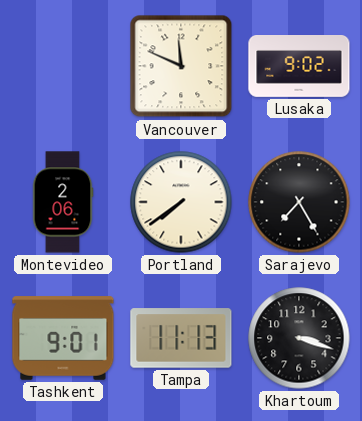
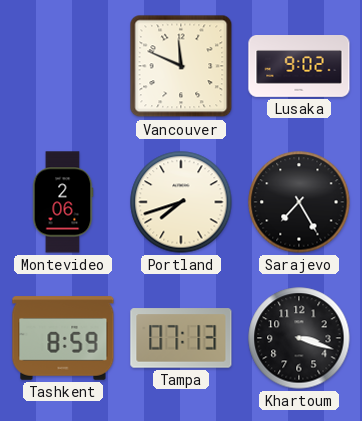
Portland: 7:39 -> 7:42 (181, 202)
Tashkent: 9:01 -> 8:59 (63, 338)
Tampa: 11:13 -> 07:13 (181, 338)
